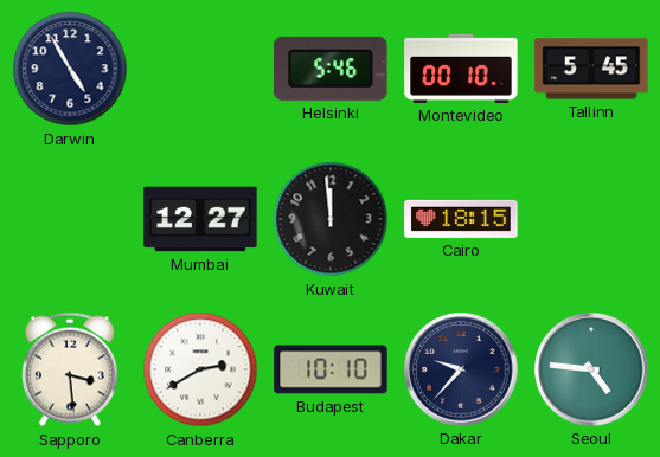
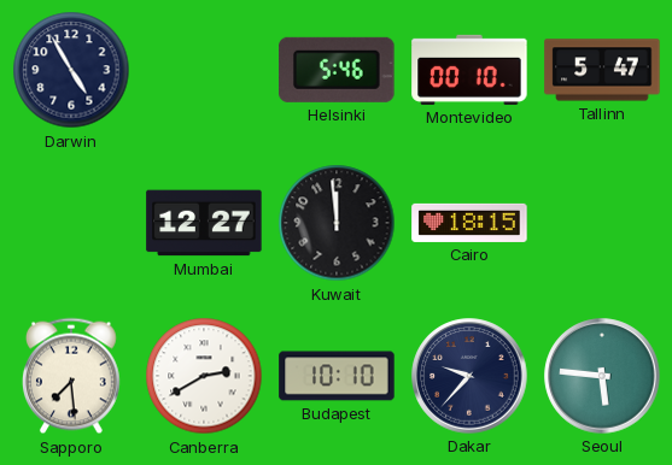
Tallinn: 5:45 -> 5:47 (602, 70)
Sapporo: 3:29 -> 7:29 (71, 376)
Seoul: 4:46 -> 5:46 (602, 376)
